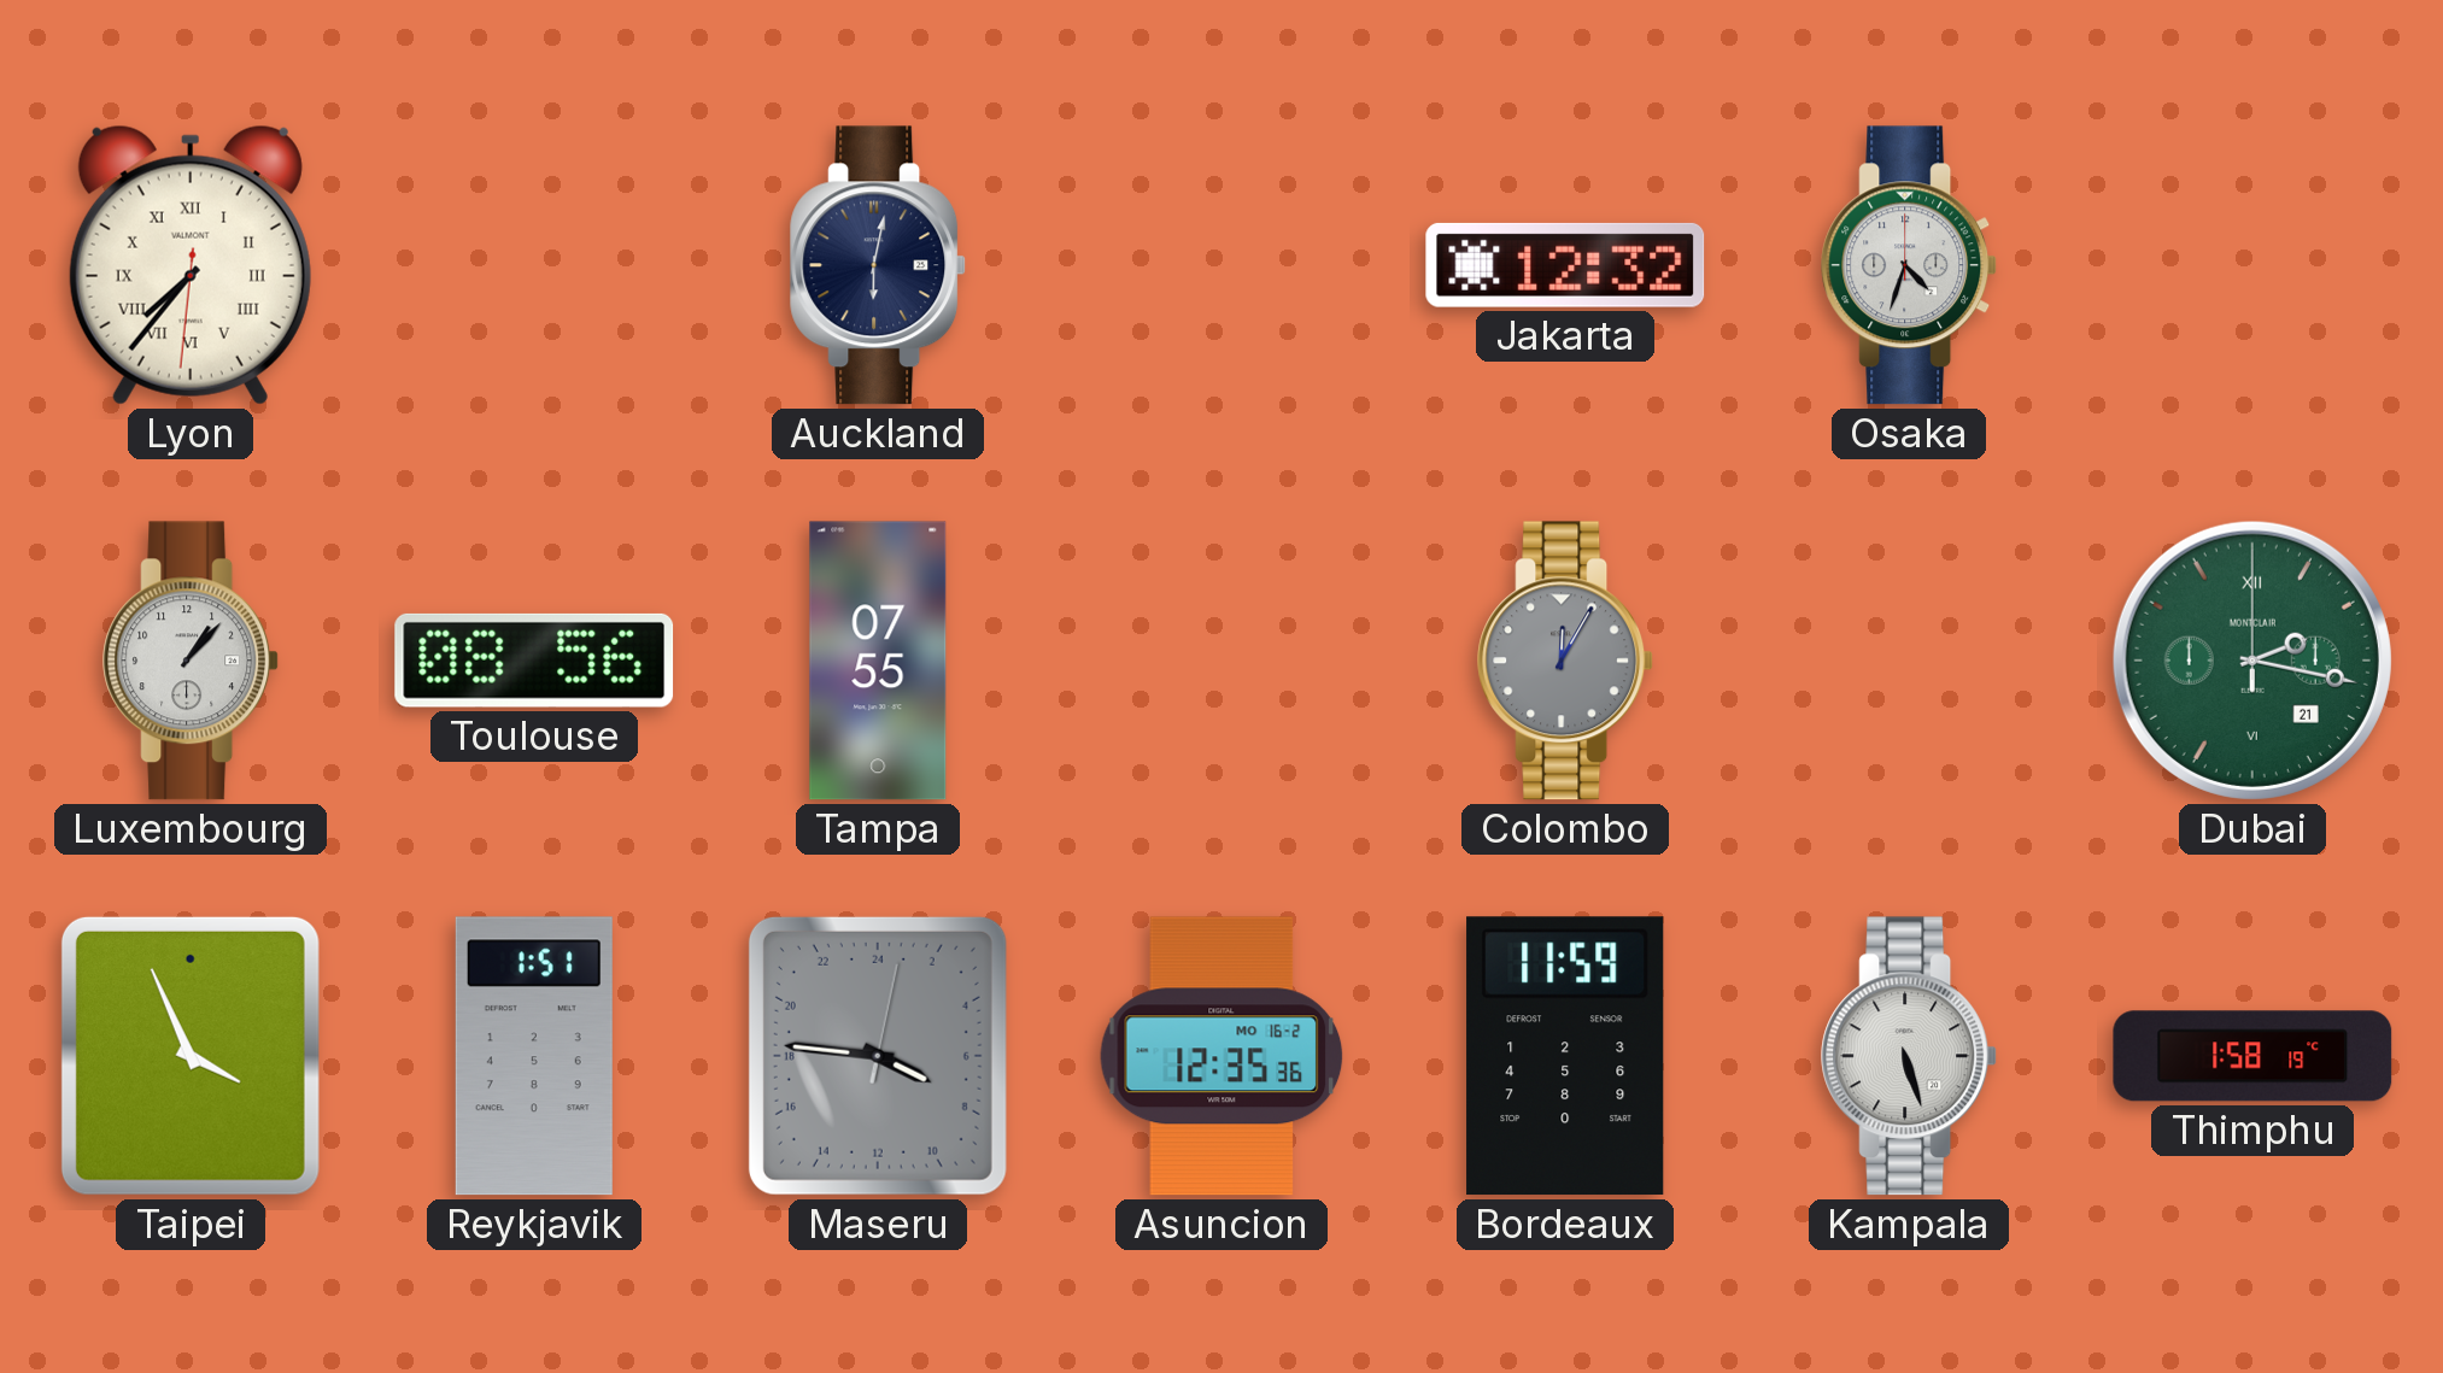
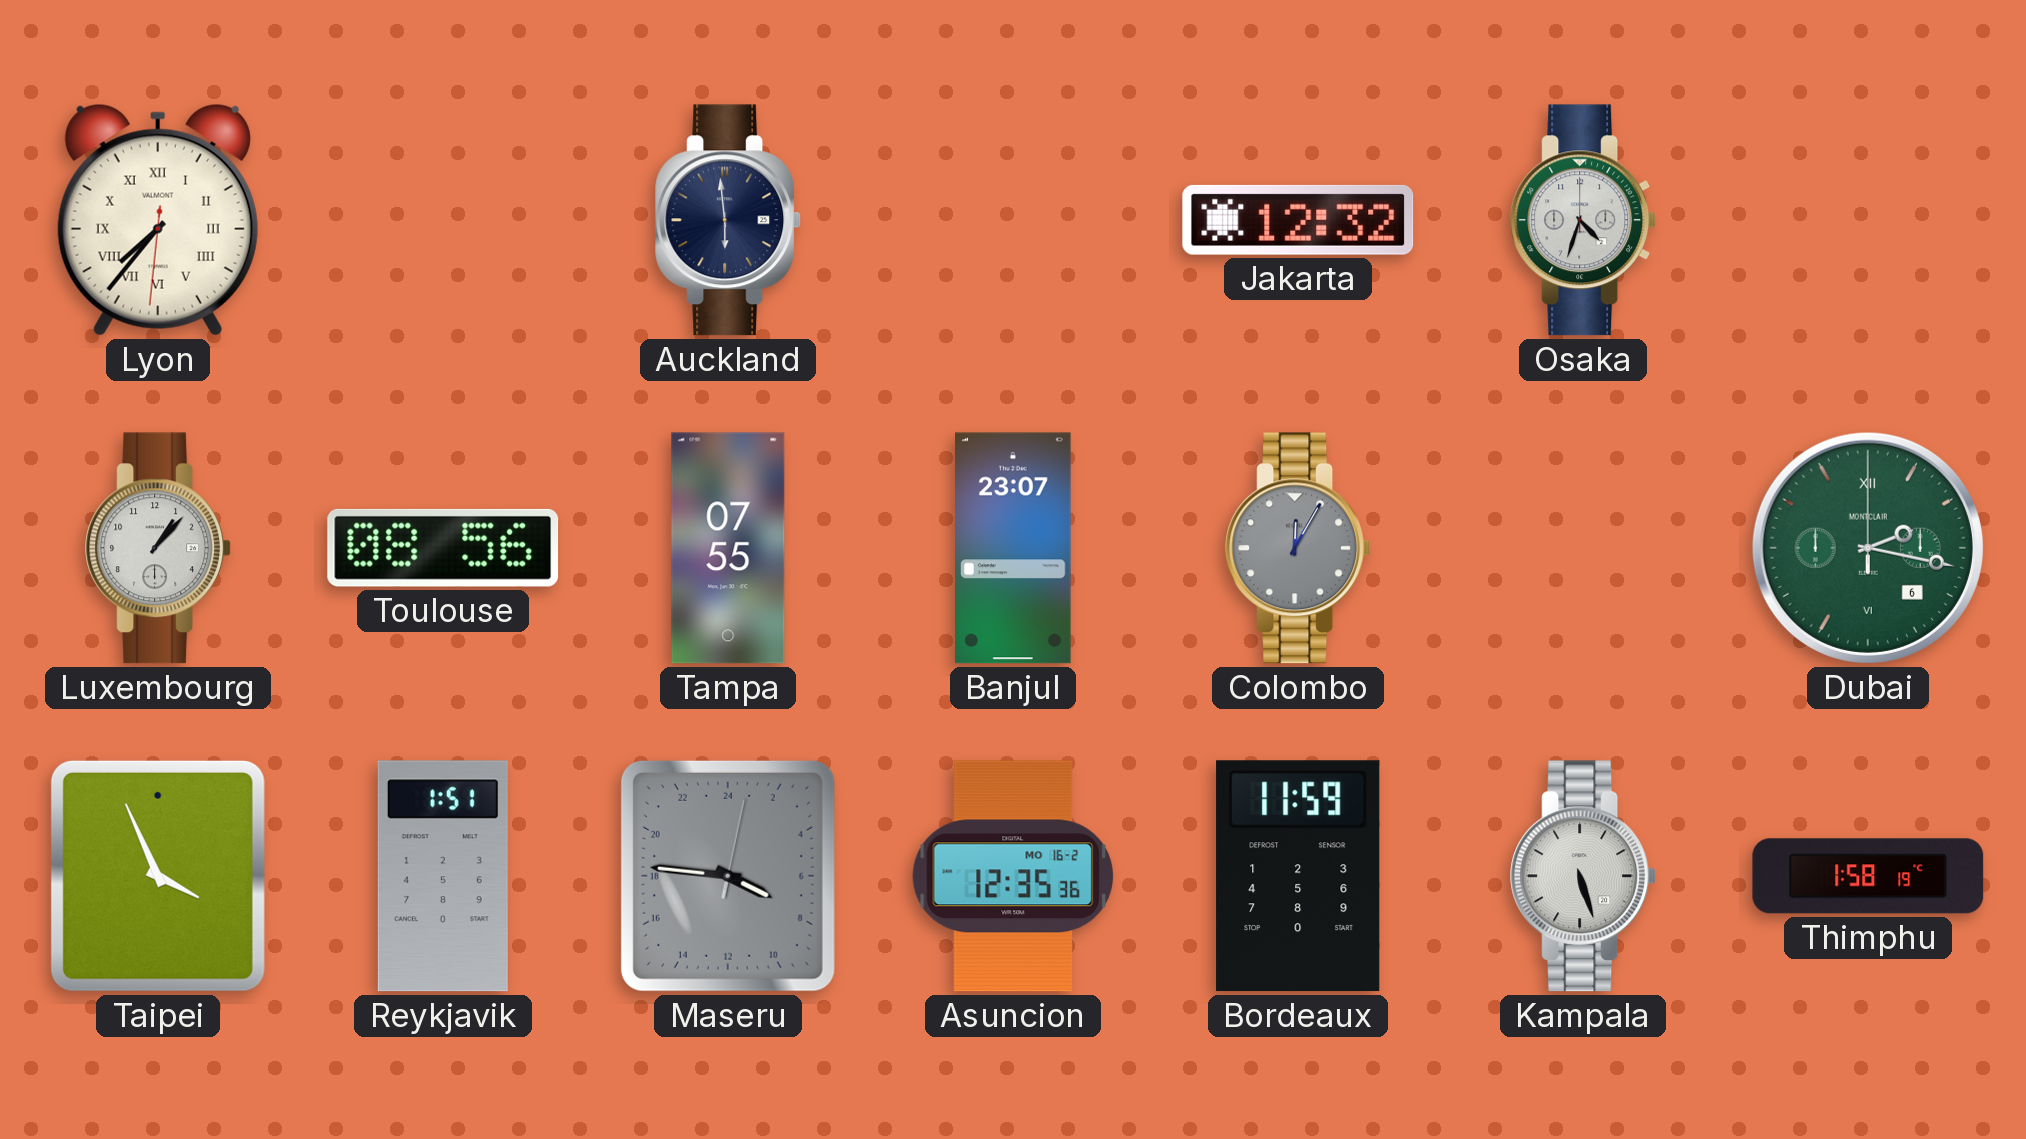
Auckland: 6:02 -> 5:59 (729, 220)
Banjul: none -> 23:07 (1013, 548)
Dubai date: 21 -> 6 (1868, 548)
